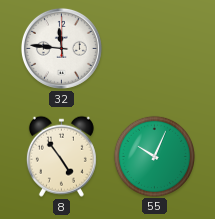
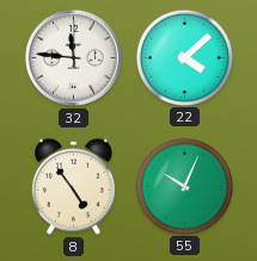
22: none -> 4:08 (184, 57)
